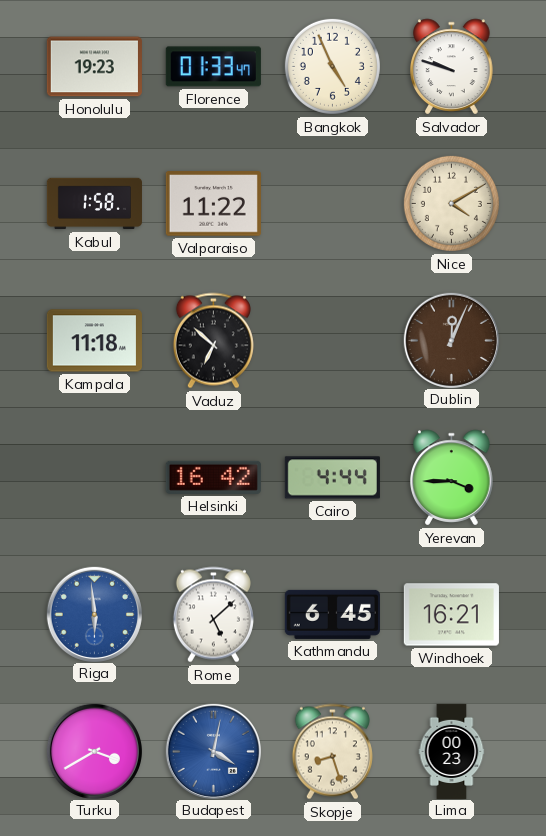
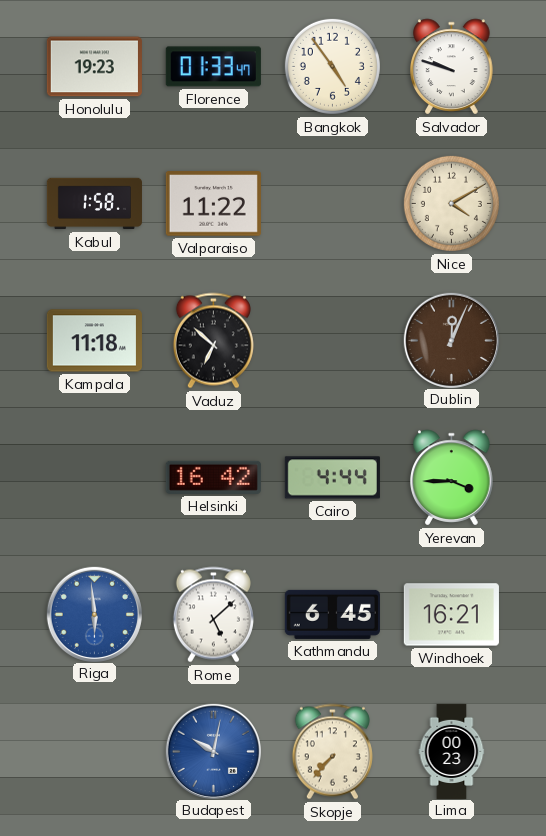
Bangkok: 4:56 -> 4:54 (332, 66)
Turku: 3:40 -> none (94, 751)
Budapest: 4:02 -> 10:02 (213, 751)
Skopje: 8:27 -> 7:37 (332, 752)
